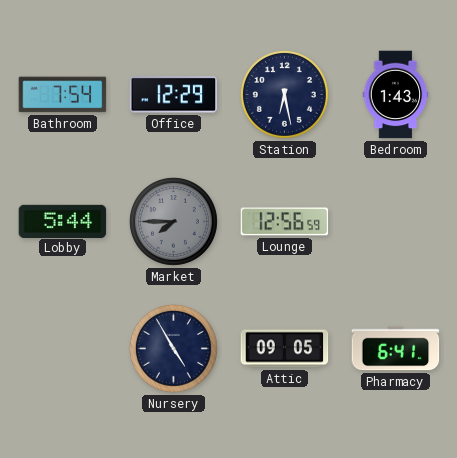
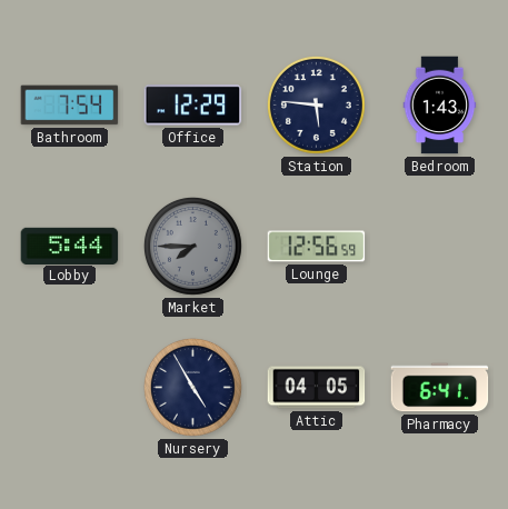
Station: 6:28 -> 5:46 (317, 106)
Attic: 09:05 -> 04:05 (317, 388)
